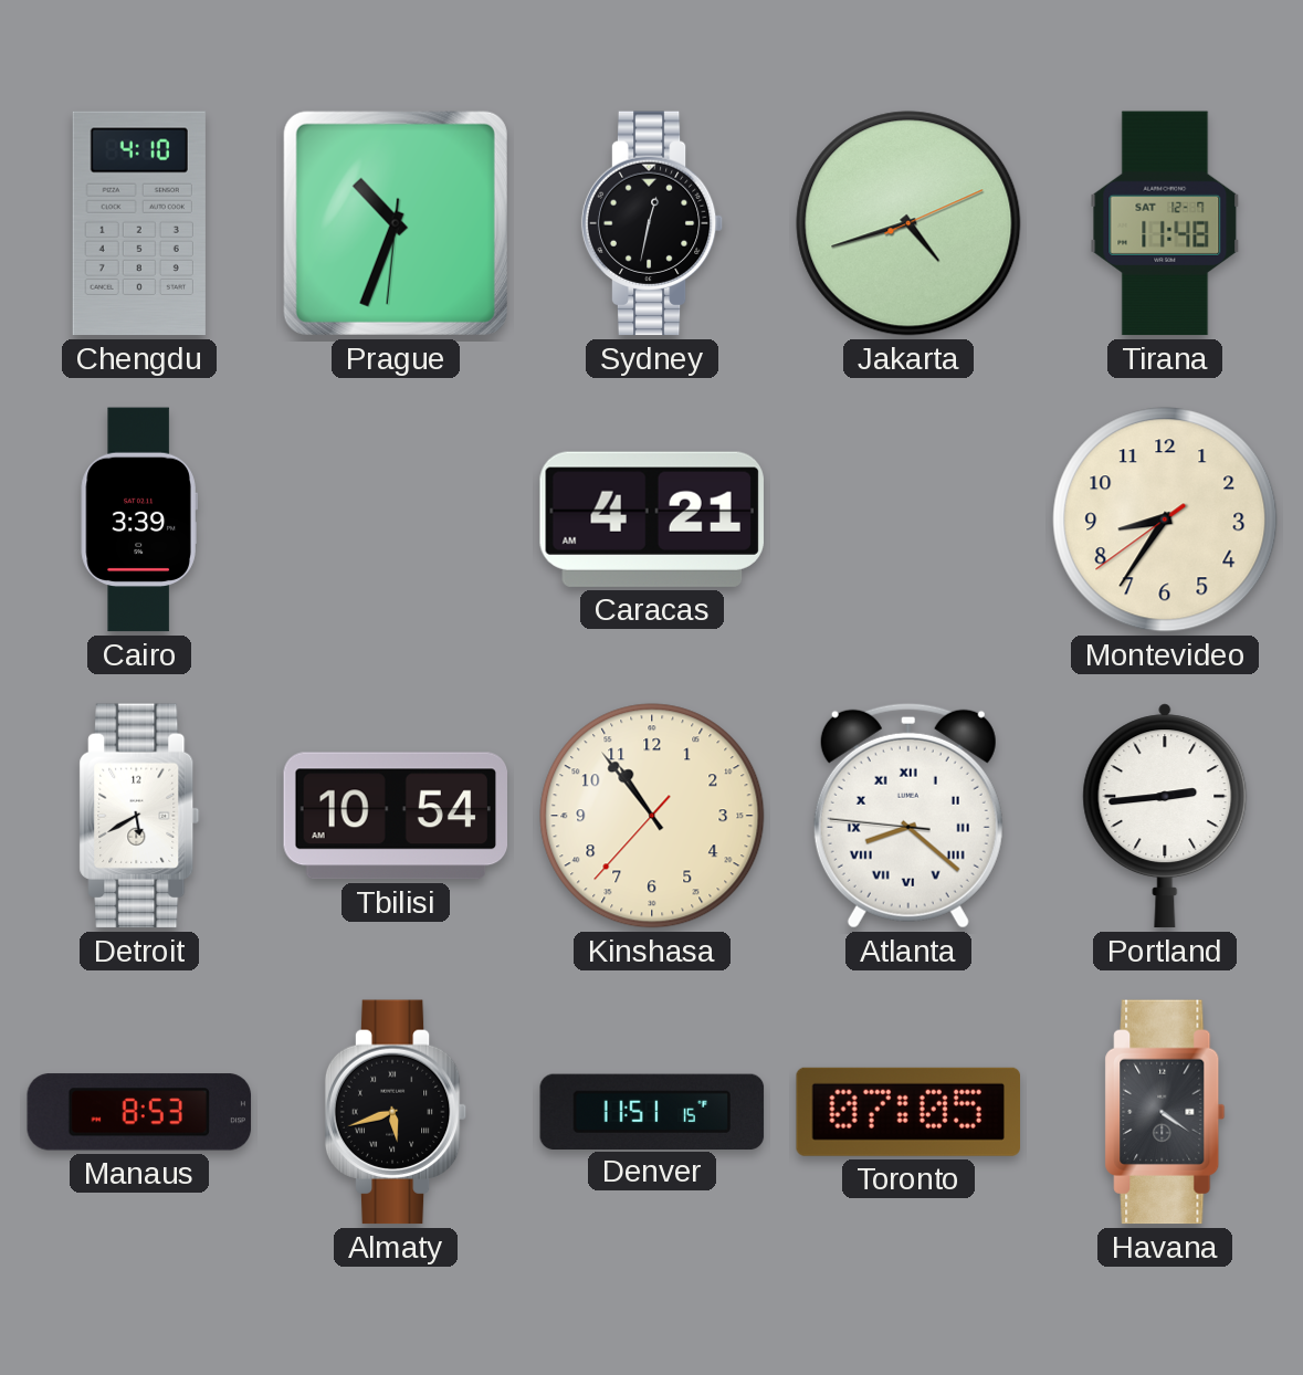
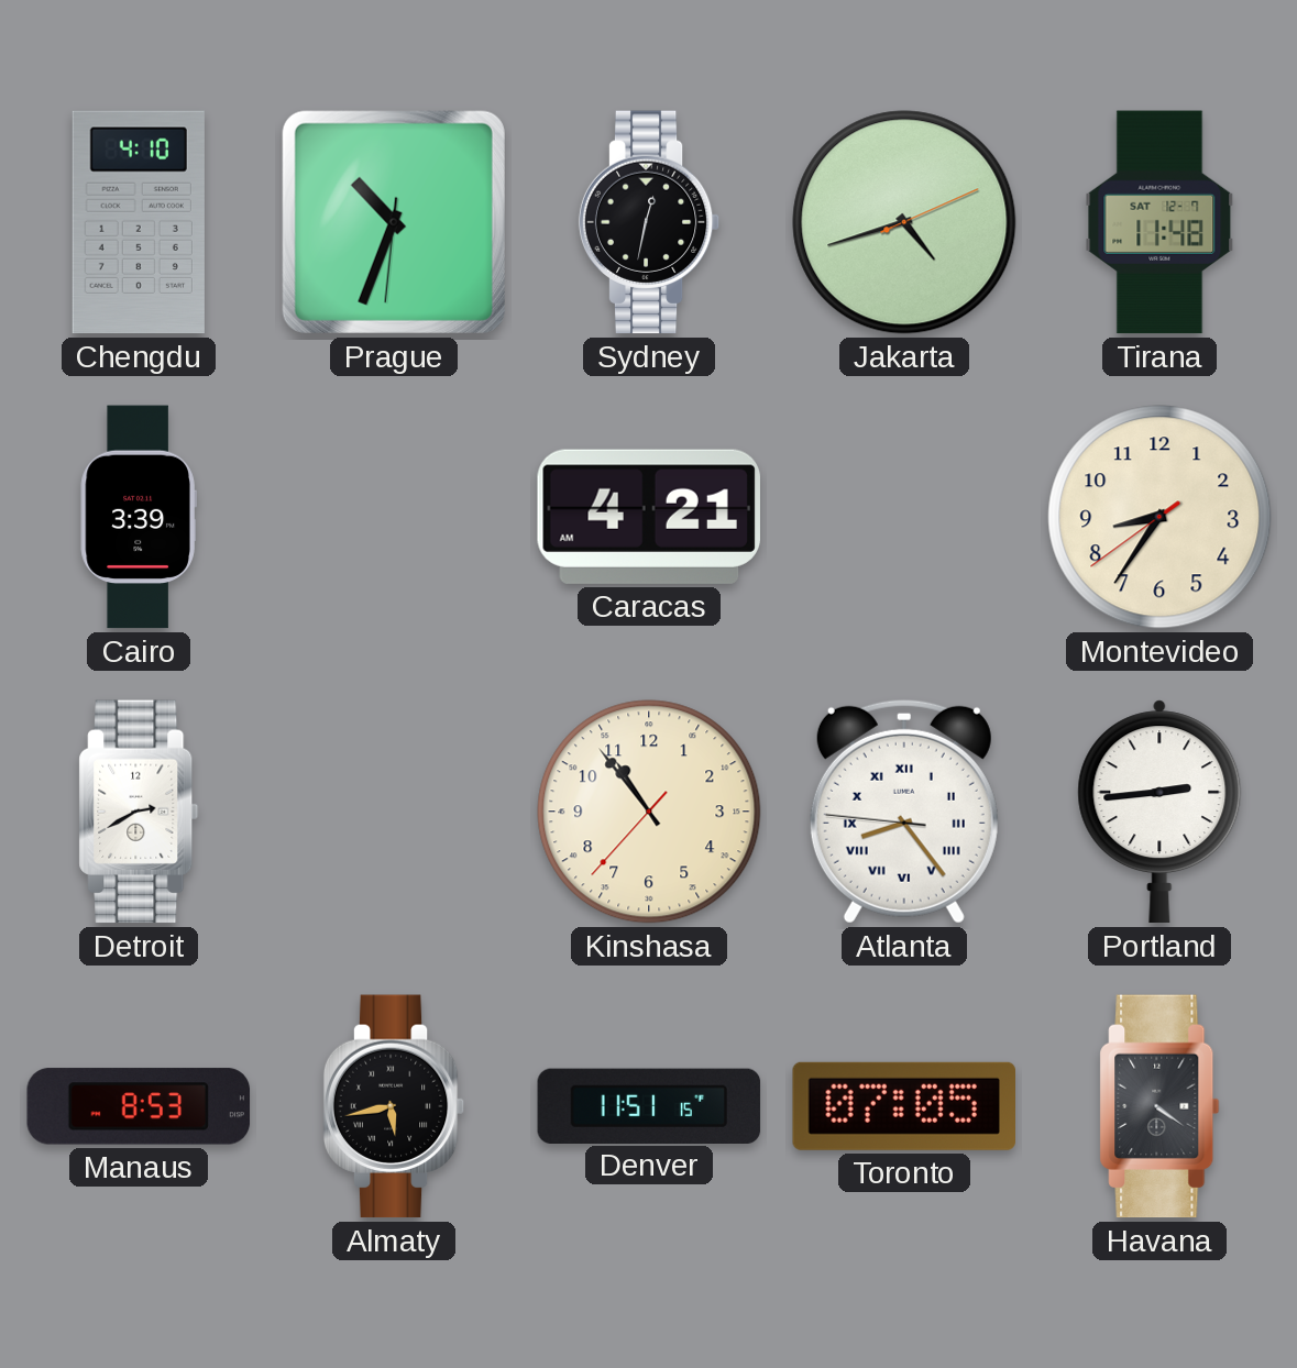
Detroit: 5:40 -> 2:40 (139, 812)
Tbilisi: 10:54 -> none (396, 816)
Atlanta: 8:21 -> 8:23 (904, 812)
Almaty: 5:42 -> 5:43 (394, 1106)
